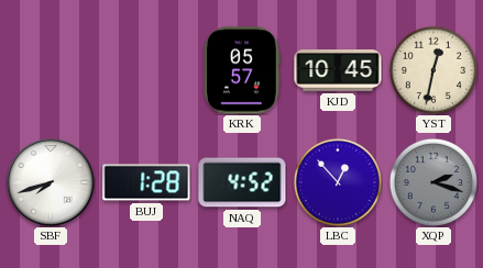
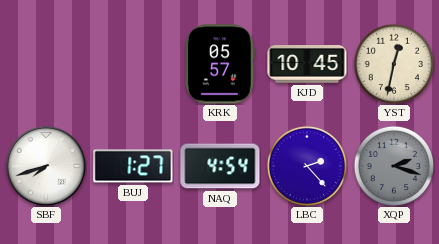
BUJ: 1:28 -> 1:27 (133, 166)
NAQ: 4:52 -> 4:54 (220, 166)
LBC: 12:53 -> 2:23 (307, 166)
